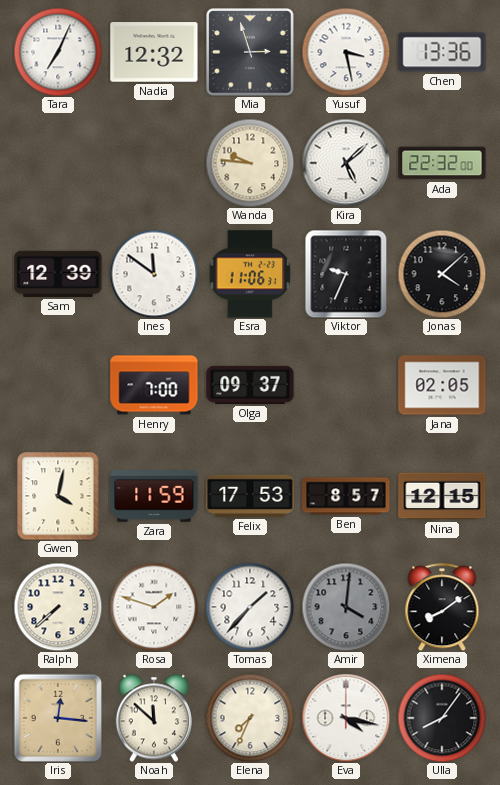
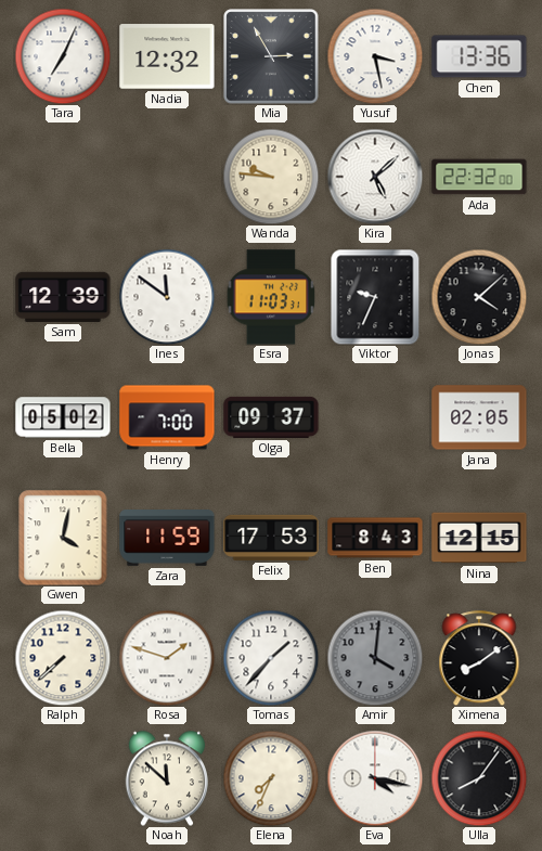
Mia: 2:57 -> 2:55 (271, 56)
Esra: 11:06 -> 11:03 (271, 297)
Bella: none -> 05:02 (63, 417)
Ben: 8:57 -> 8:43 (375, 538)
Iris: 12:16 -> none (58, 718)
